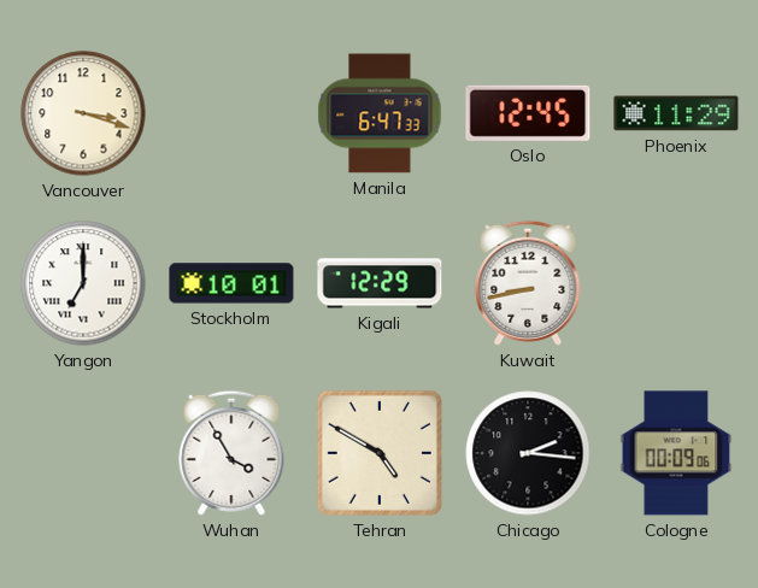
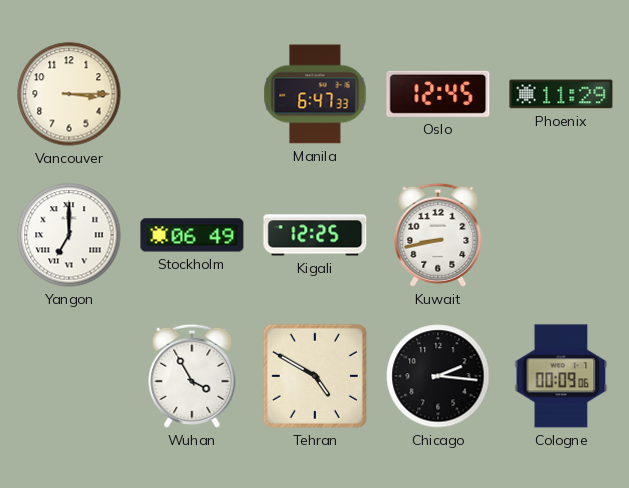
Vancouver: 3:18 -> 3:15 (69, 94)
Stockholm: 10:01 -> 06:49 (192, 235)
Kigali: 12:29 -> 12:25 (315, 235)
